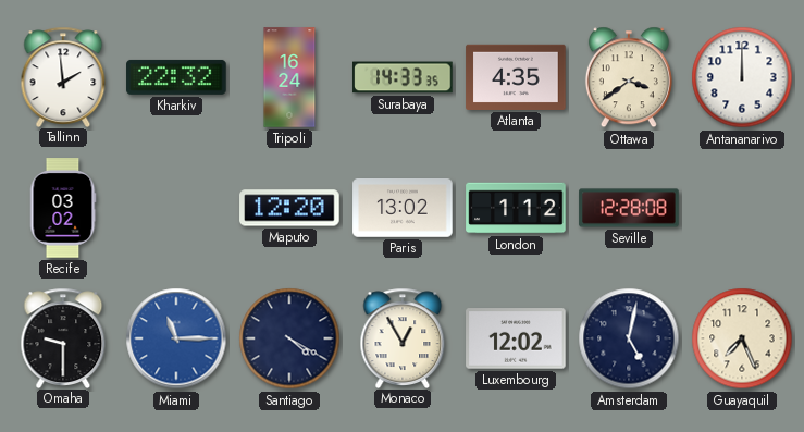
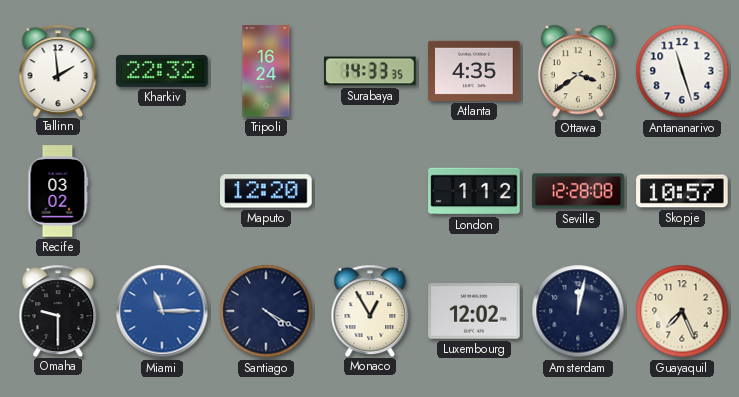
Antananarivo: 12:00 -> 11:27 (682, 71)
Paris: 13:02 -> none (403, 209)
Skopje: none -> 10:57 (682, 191)
Amsterdam: 5:02 -> 12:02 (578, 311)
